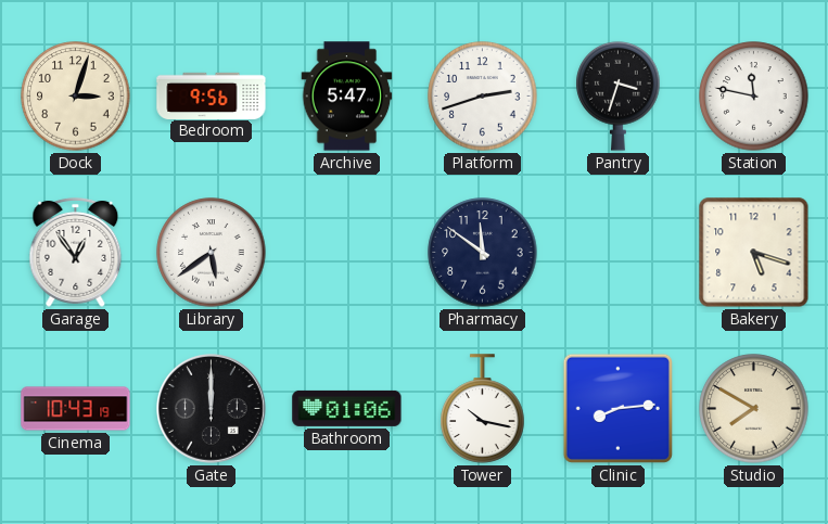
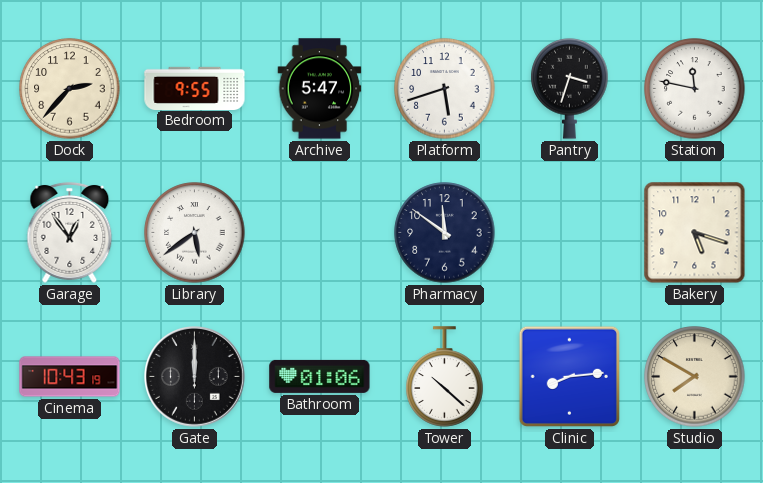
Dock: 3:03 -> 2:37 (70, 89)
Bedroom: 9:56 -> 9:55 (195, 88)
Platform: 2:42 -> 5:42 (445, 89)
Tower: 10:17 -> 10:22 (445, 377)
